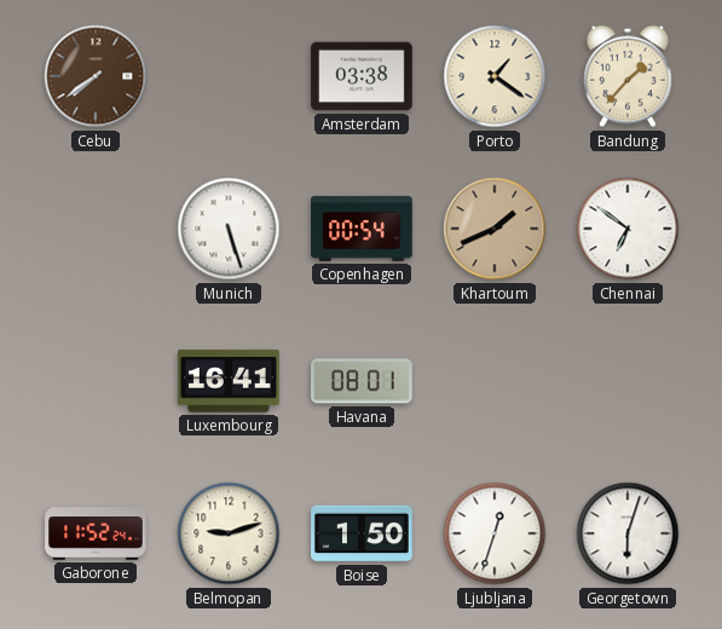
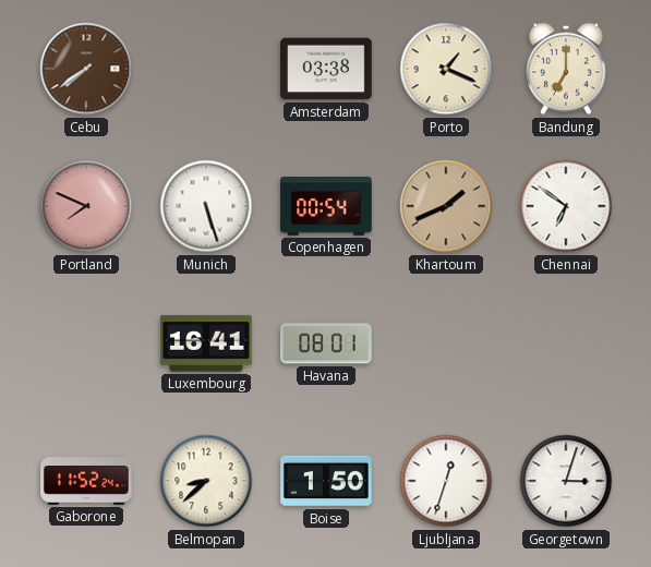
Porto: 1:21 -> 1:19 (446, 69)
Bandung: 1:37 -> 7:00 (567, 69)
Portland: none -> 7:49 (86, 206)
Belmopan: 9:12 -> 8:38 (206, 481)
Georgetown: 6:03 -> 3:03 (566, 481)
